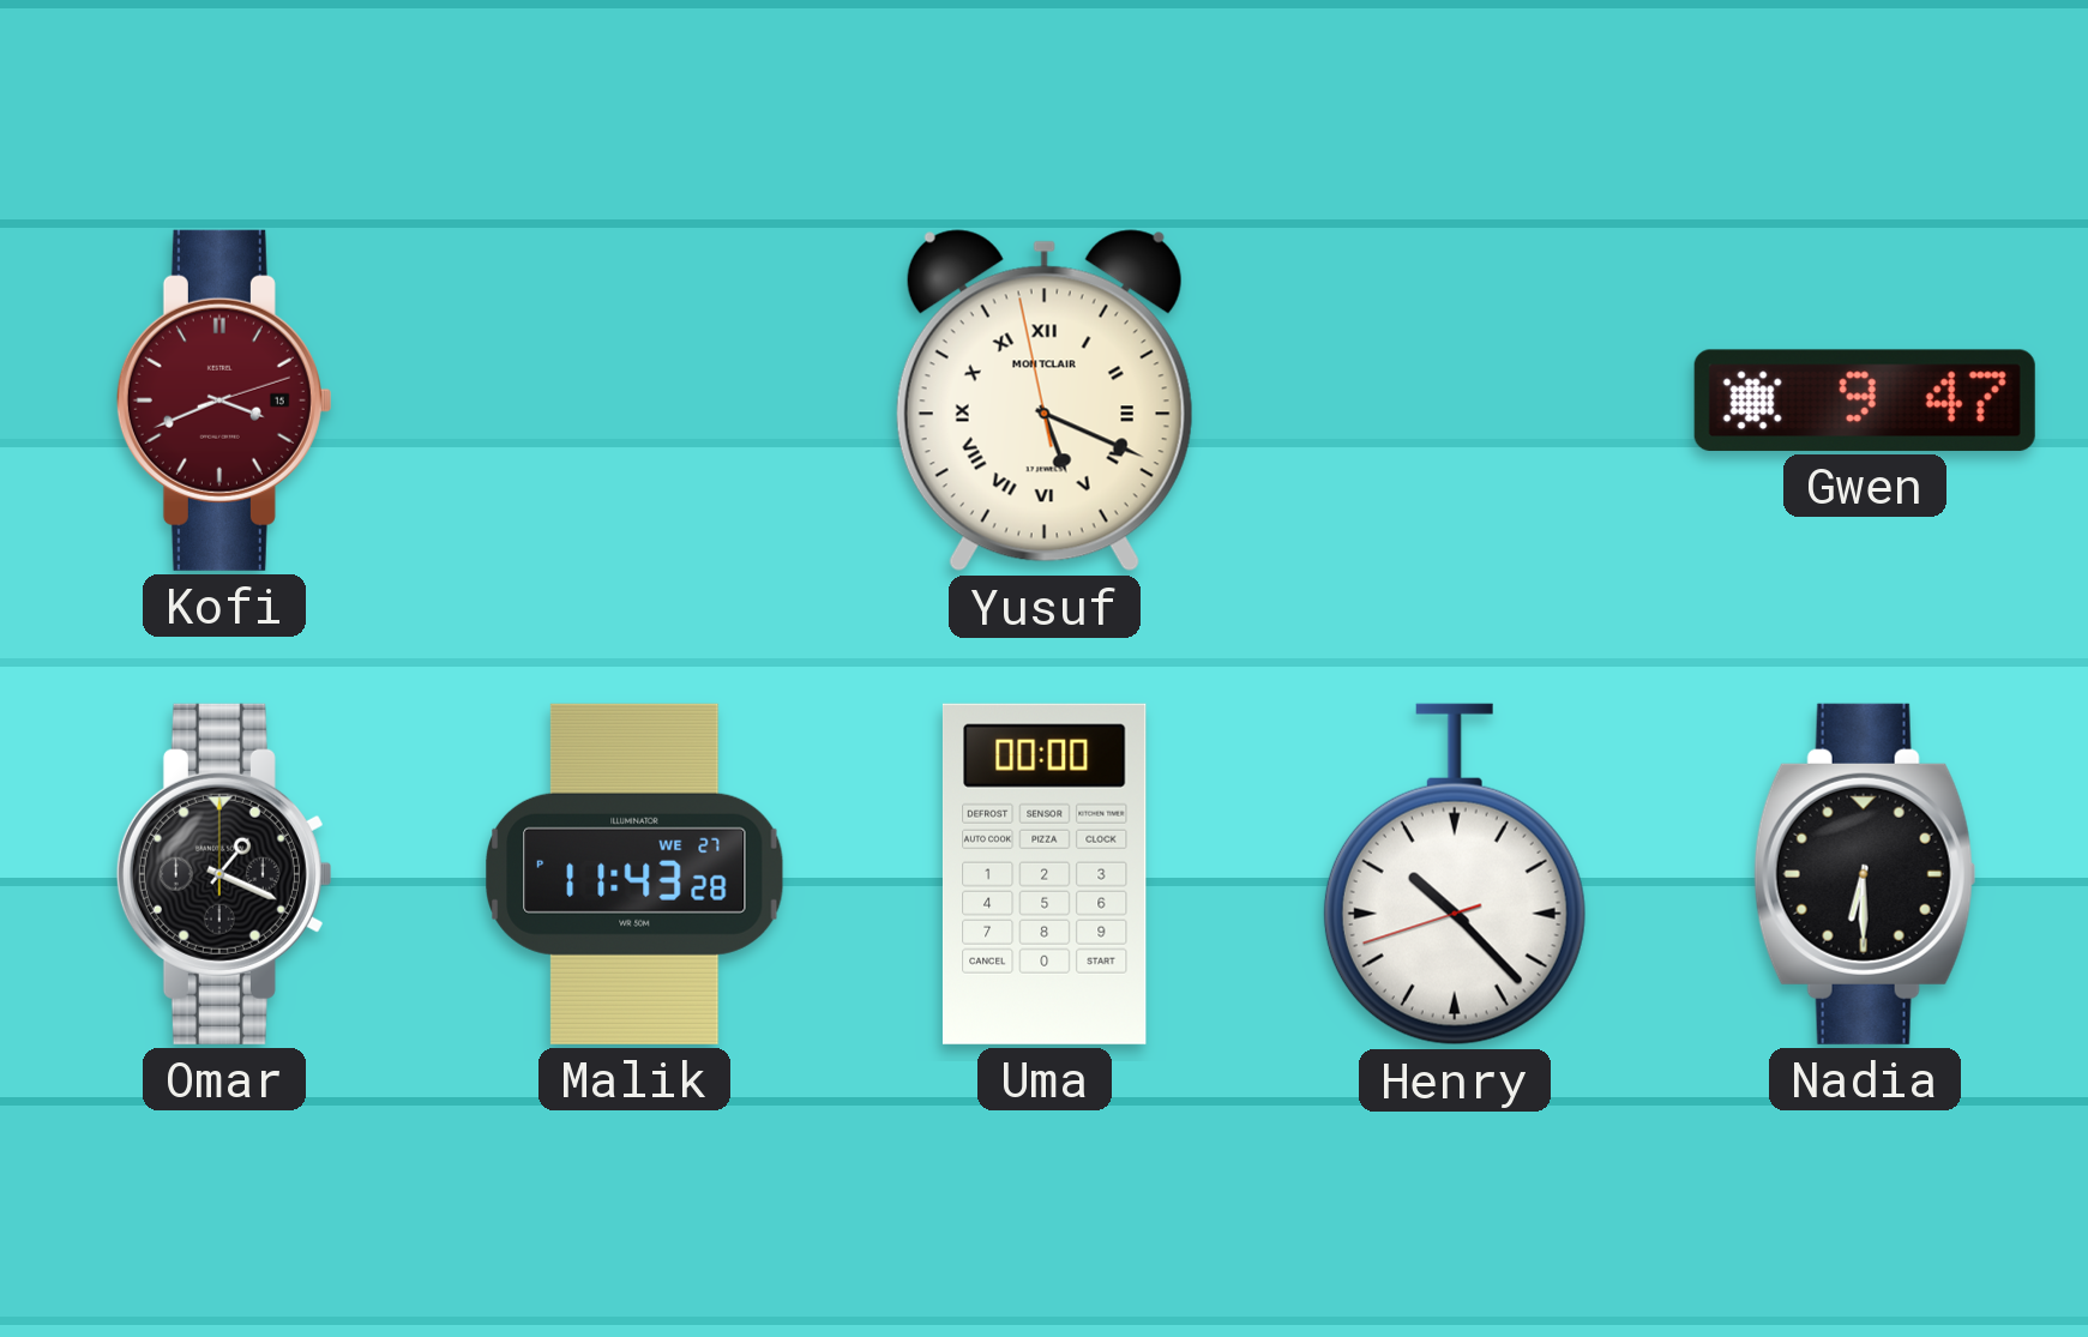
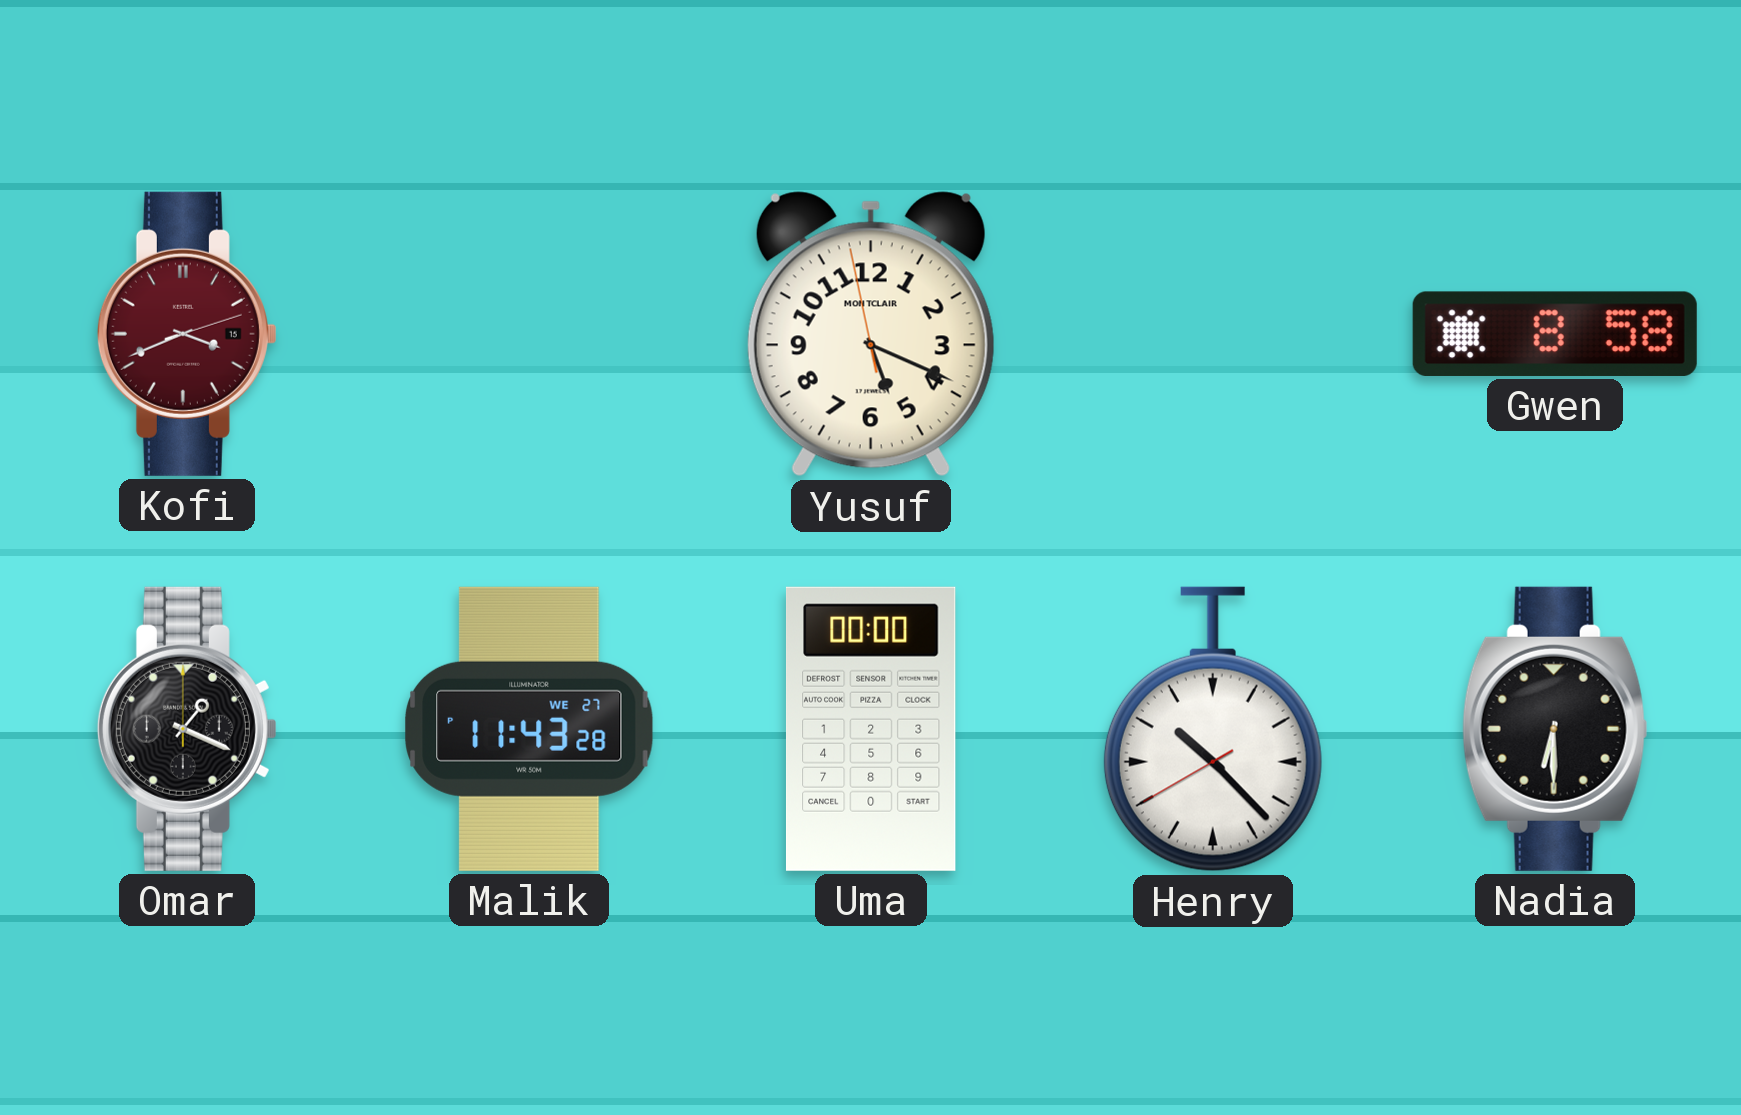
Yusuf numerals: Roman -> Arabic (871, 334)
Gwen: 9:47 -> 8:58 (1555, 334)
Henry: 10:22:42 -> 10:22:40 (1213, 729)
